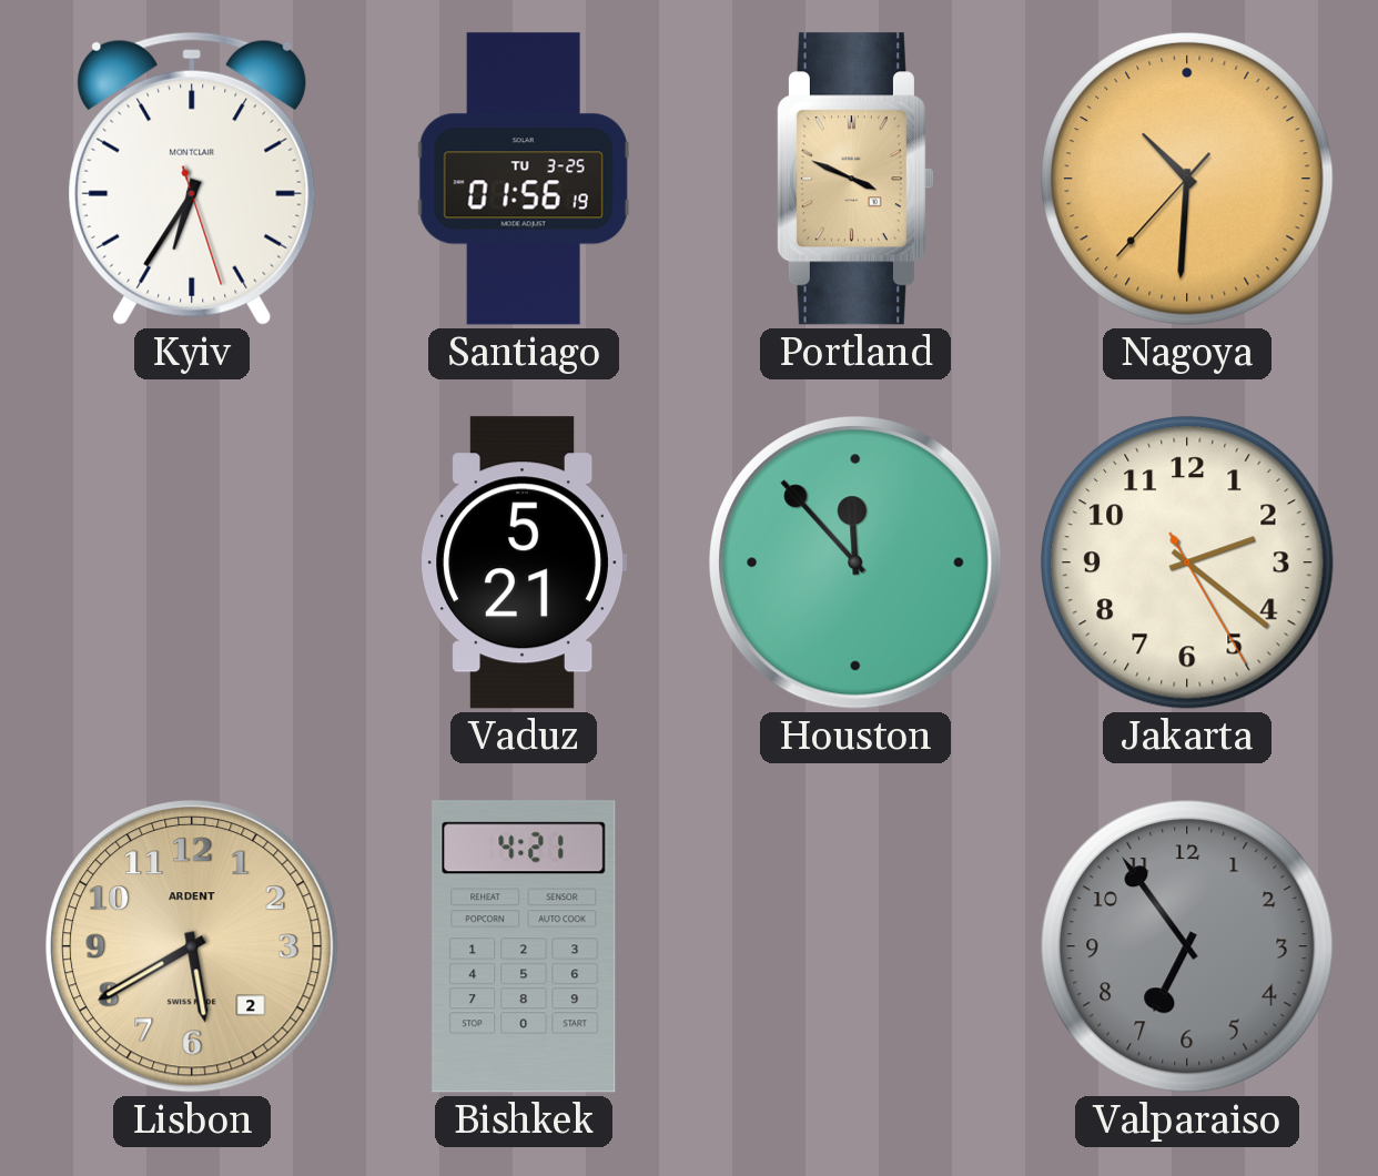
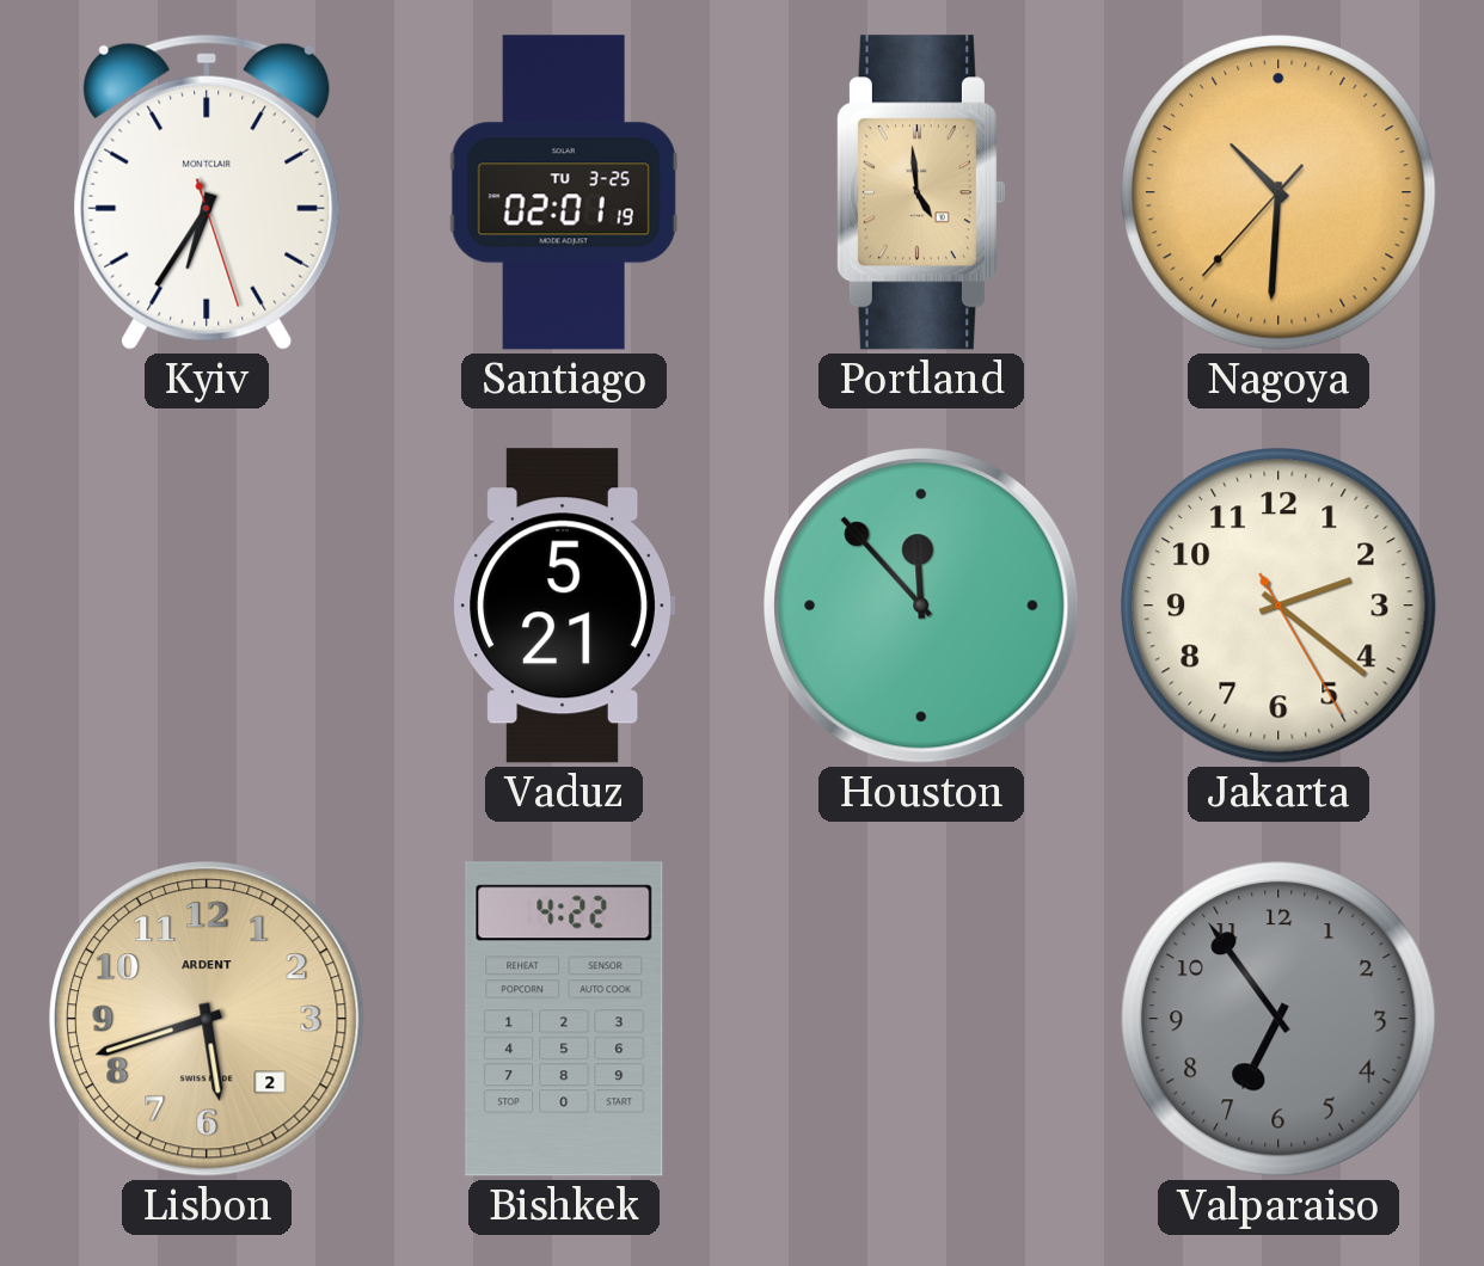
Santiago: 01:56 -> 02:01 (564, 192)
Portland: 3:49 -> 4:59 (920, 192)
Lisbon: 5:40 -> 5:42 (207, 1019)
Bishkek: 4:21 -> 4:22 (564, 1019)
